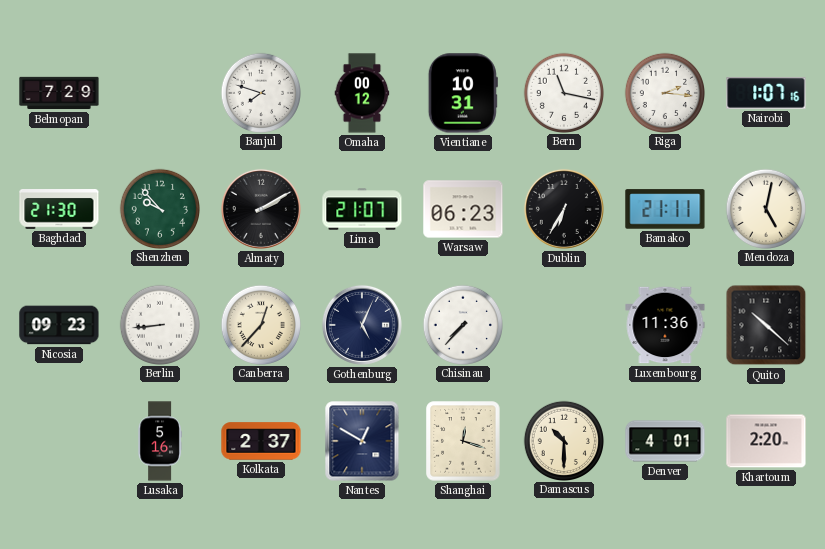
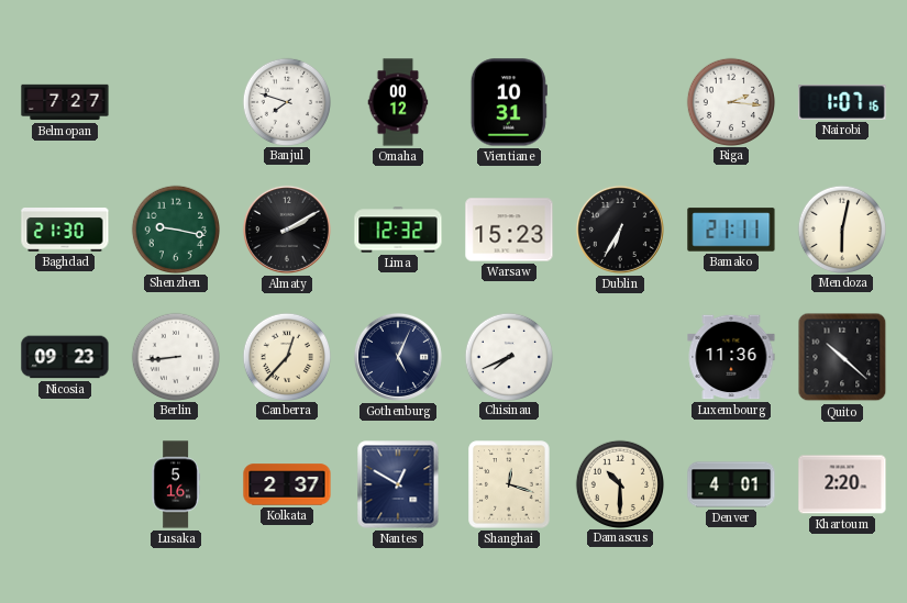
Belmopan: 7:29 -> 7:27 (65, 102)
Bern: 11:17 -> none (563, 92)
Shenzhen: 9:53 -> 9:17 (175, 228)
Lima: 21:07 -> 12:32 (398, 230)
Warsaw: 06:23 -> 15:23 (509, 230)
Mendoza: 5:02 -> 6:02 (841, 228)
Chisinau: 7:37 -> 7:41 (508, 356)
